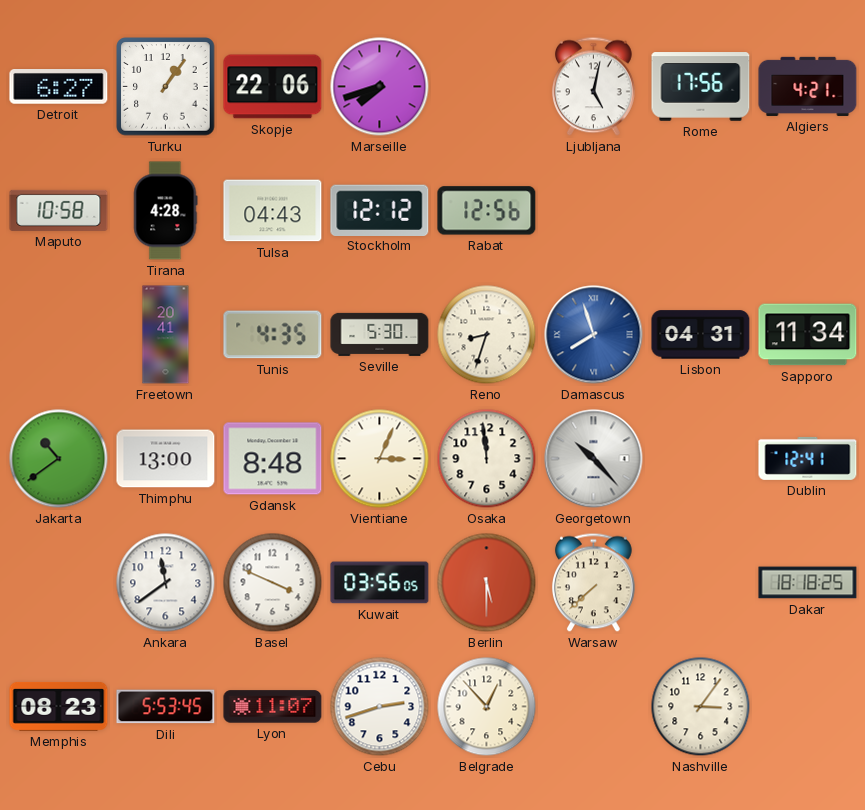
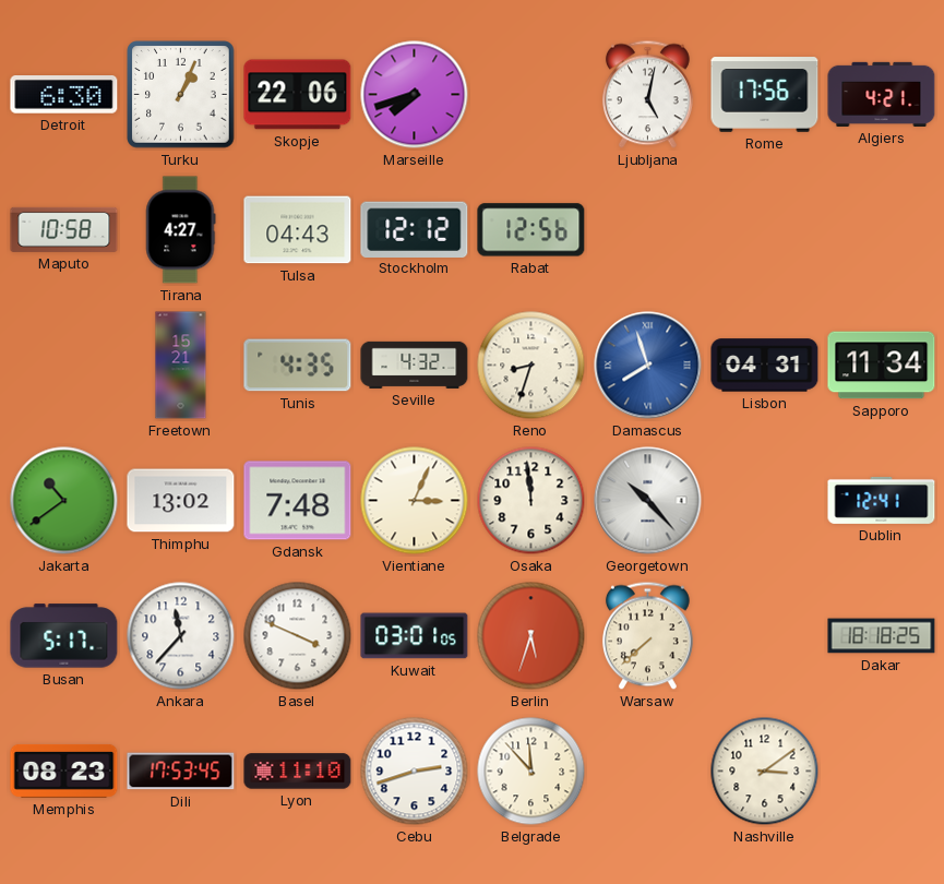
Detroit: 6:27 -> 6:30 (64, 95)
Turku: 1:06 -> 1:04 (181, 95)
Tirana: 4:28 -> 4:27 (180, 230)
Freetown: 20:41 -> 15:21 (181, 366)
Seville: 5:30 -> 4:32 (415, 365)
Thimphu: 13:00 -> 13:02 (181, 501)
Gdansk: 8:48 -> 7:48 (298, 501)
Busan: none -> 5:17 (64, 636)
Ankara: 11:39 -> 11:37 (181, 636)
Kuwait: 03:56 -> 03:01 (415, 636)
Berlin: 5:30 -> 5:33 (531, 636)
Dili: 5:53 -> 17:53 (181, 772)
Lyon: 11:07 -> 11:10 (298, 772)
Belgrade: 12:53 -> 11:53 (531, 772)
Nashville: 3:06 -> 3:09 (765, 772)
